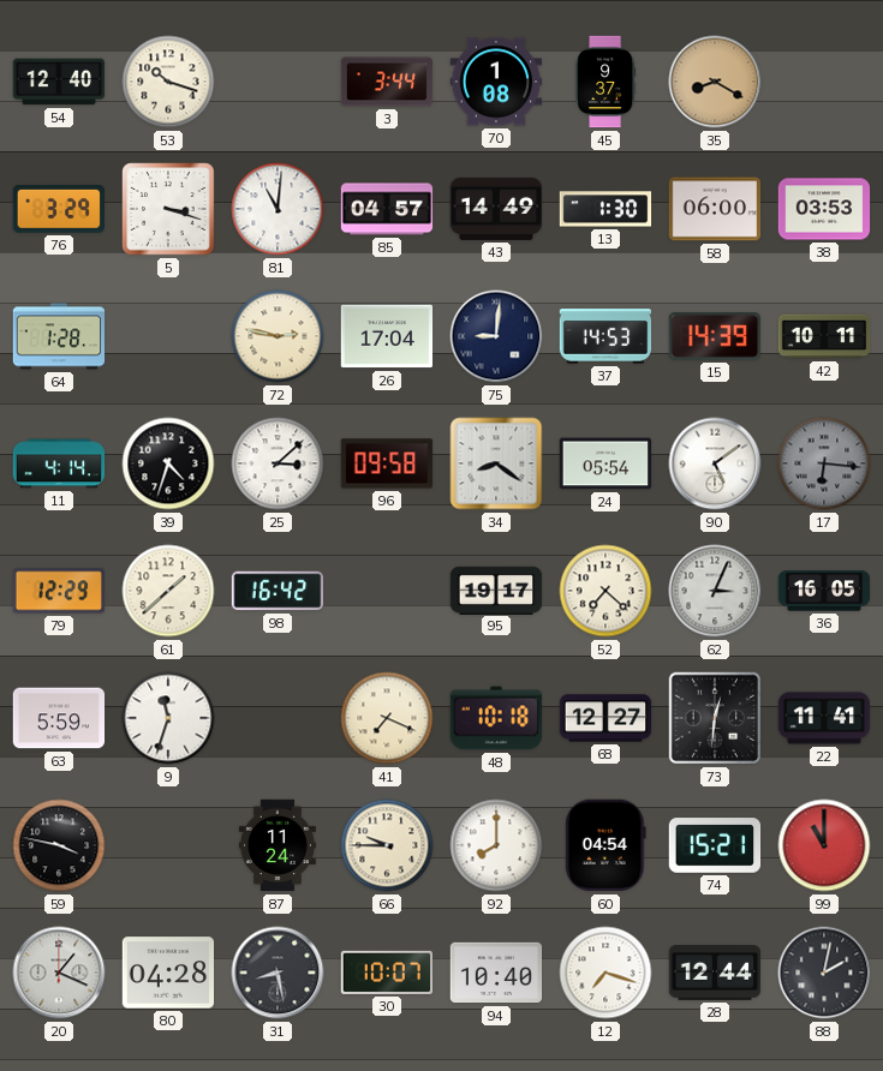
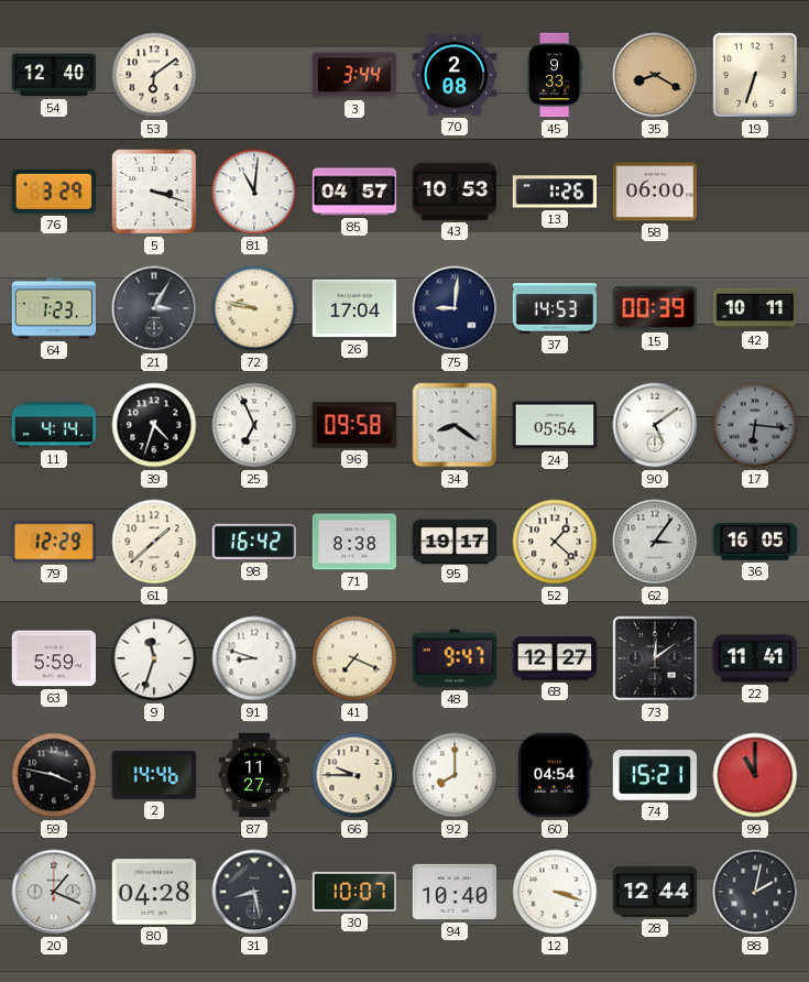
53: 10:18 -> 6:09 (154, 75)
70: 1:08 -> 2:08 (455, 75)
45: 9:37 -> 9:33 (555, 75)
19: none -> 6:33 (755, 75)
43: 14:49 -> 10:53 (455, 192)
13: 1:30 -> 1:26 (555, 192)
38: 03:53 -> none (824, 209)
64: 1:28 -> 1:23 (54, 308)
21: none -> 3:05 (154, 308)
72: 2:47 -> 9:47 (254, 308)
15: 14:39 -> 00:39 (655, 308)
25: 3:08 -> 6:56 (254, 425)
71: none -> 8:38 (354, 542)
52: 7:22 -> 1:22 (555, 542)
62: 3:04 -> 3:06 (655, 542)
91: none -> 8:48 (254, 658)
48: 10:18 -> 9:47 (455, 658)
73: 12:31 -> 12:09 (655, 658)
2: none -> 14:46 (153, 775)
87: 11:24 -> 11:27 (254, 775)
12: 7:18 -> 3:18 (555, 892)
